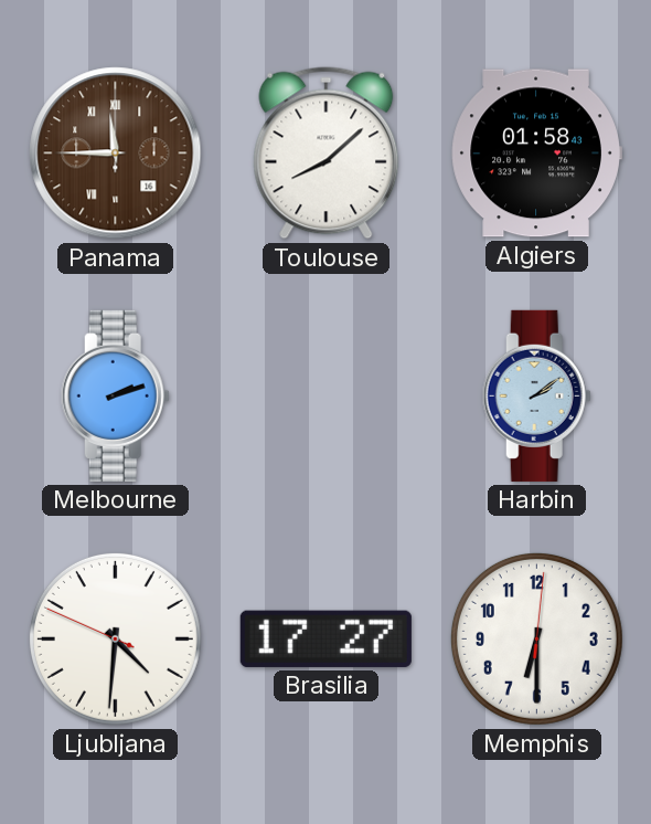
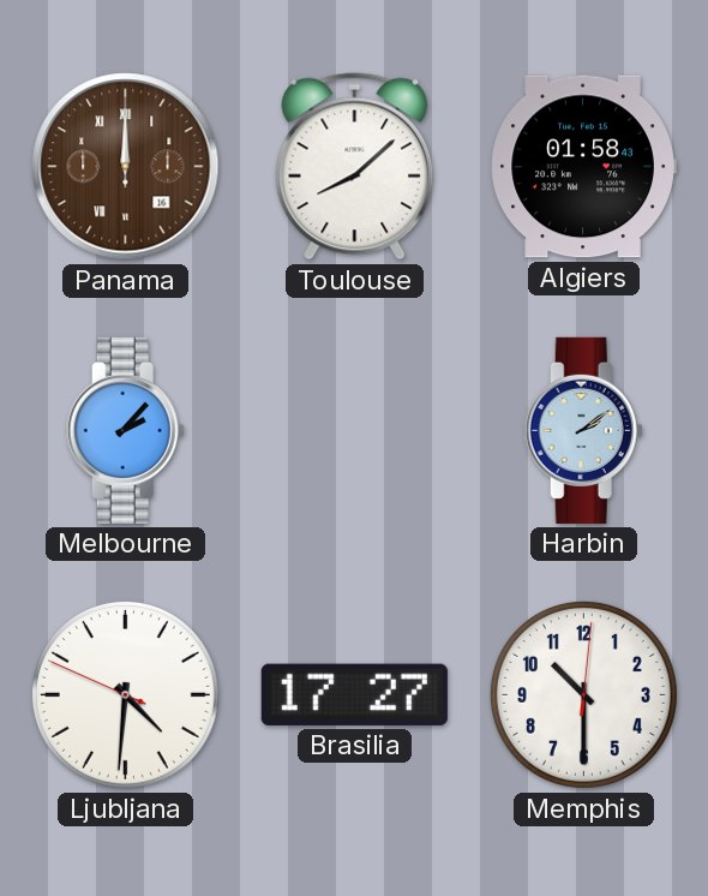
Panama: 11:45 -> 12:00 (126, 167)
Melbourne: 2:12 -> 2:07 (125, 430)
Memphis: 6:30 -> 10:30 (583, 694)
